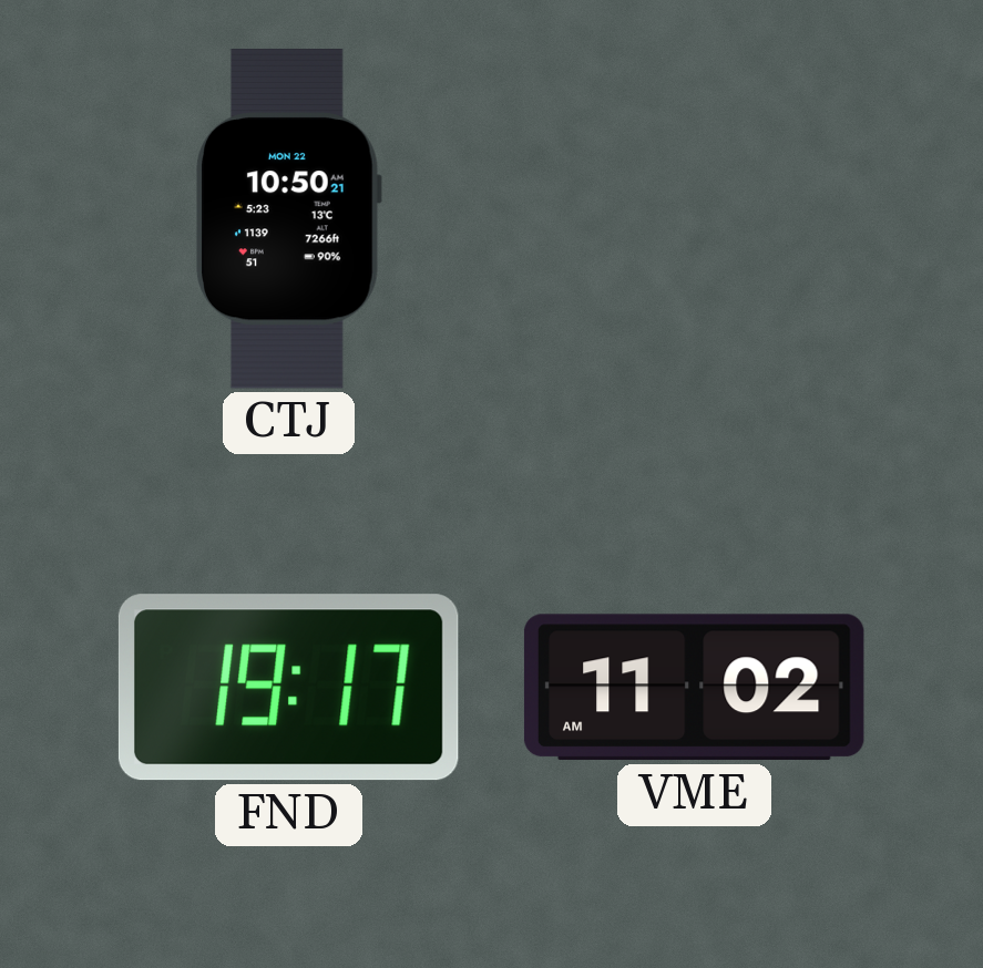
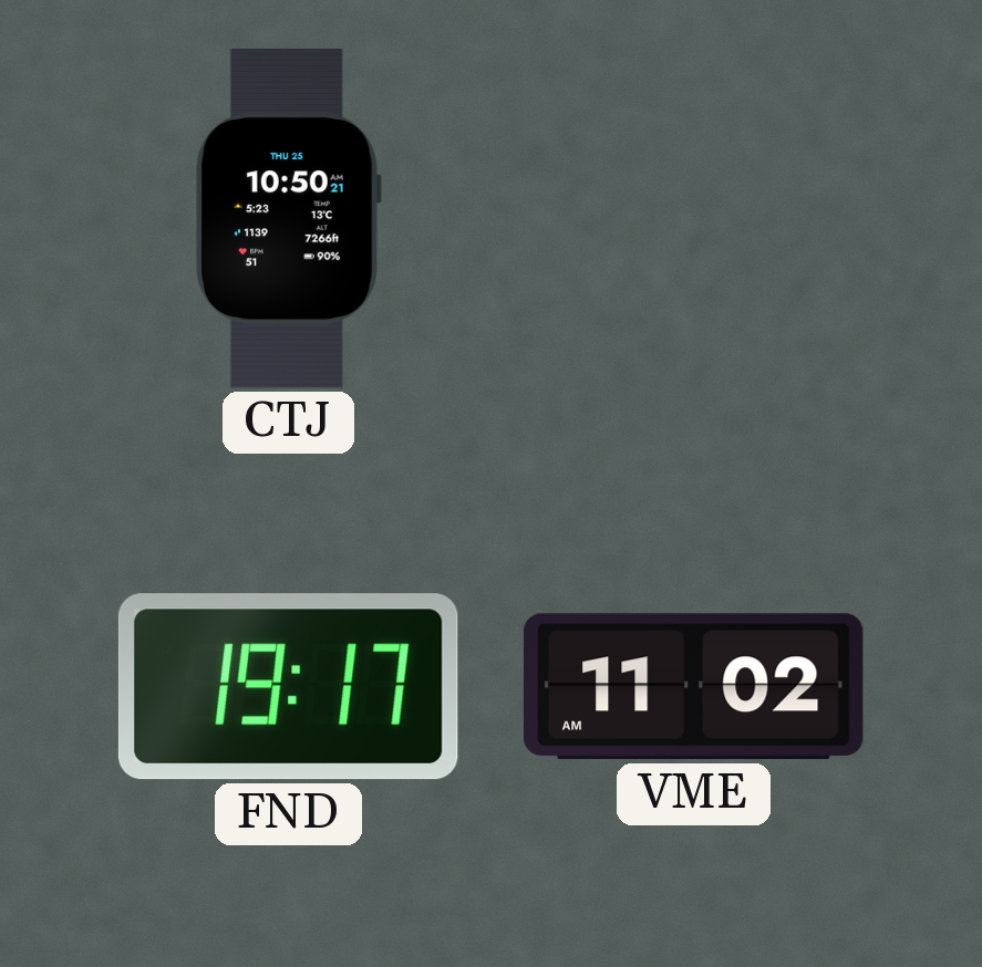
CTJ date: MON 22 -> THU 25 (288, 218)
